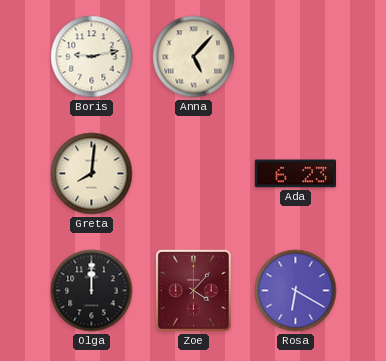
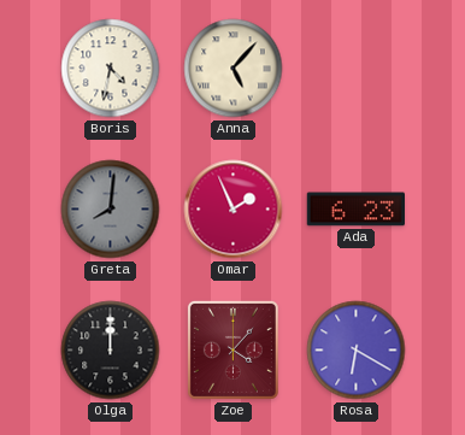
Boris: 9:13 -> 4:32 (111, 69)
Greta dial: cream -> grey (111, 210)
Omar: none -> 1:56 (234, 210)
